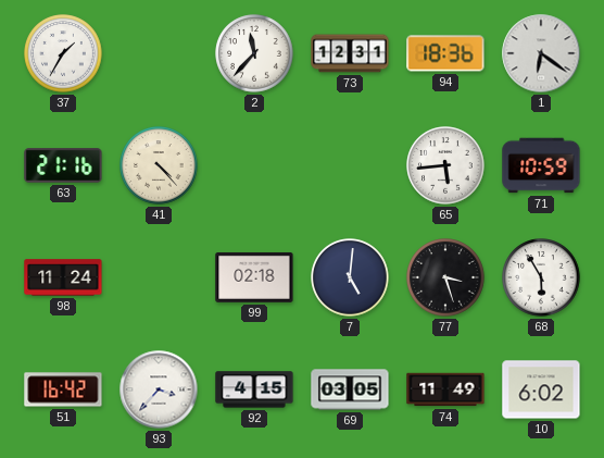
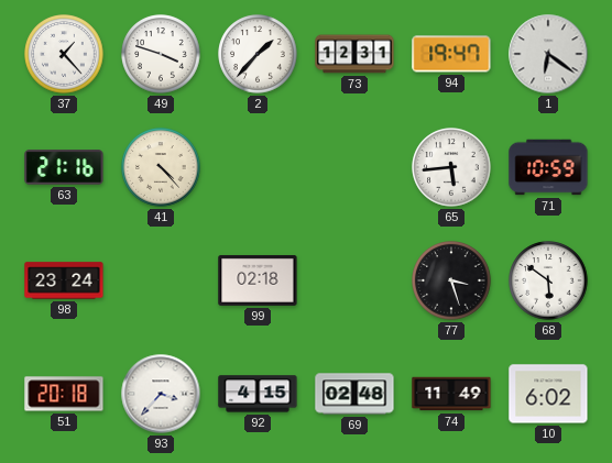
37: 1:35 -> 1:23 (64, 54)
49: none -> 3:48 (161, 54)
2: 11:37 -> 1:37 (258, 54)
94: 18:36 -> 19:47 (451, 54)
98: 11:24 -> 23:24 (64, 280)
7: 5:01 -> none (350, 277)
68: 5:55 -> 5:51 (548, 280)
51: 16:42 -> 20:18 (64, 394)
69: 03:05 -> 02:48 (354, 394)
